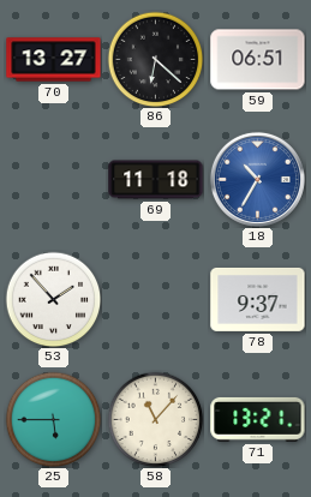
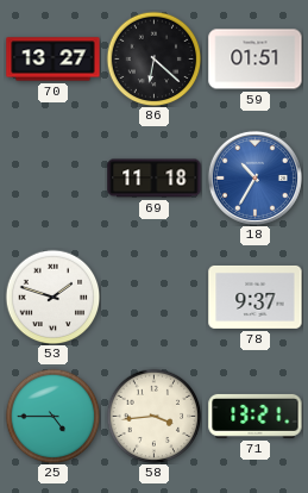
59: 06:51 -> 01:51 (256, 60)
53: 1:53 -> 1:48 (52, 297)
25: 5:45 -> 4:45 (52, 416)
58: 11:07 -> 3:44 (153, 416)
